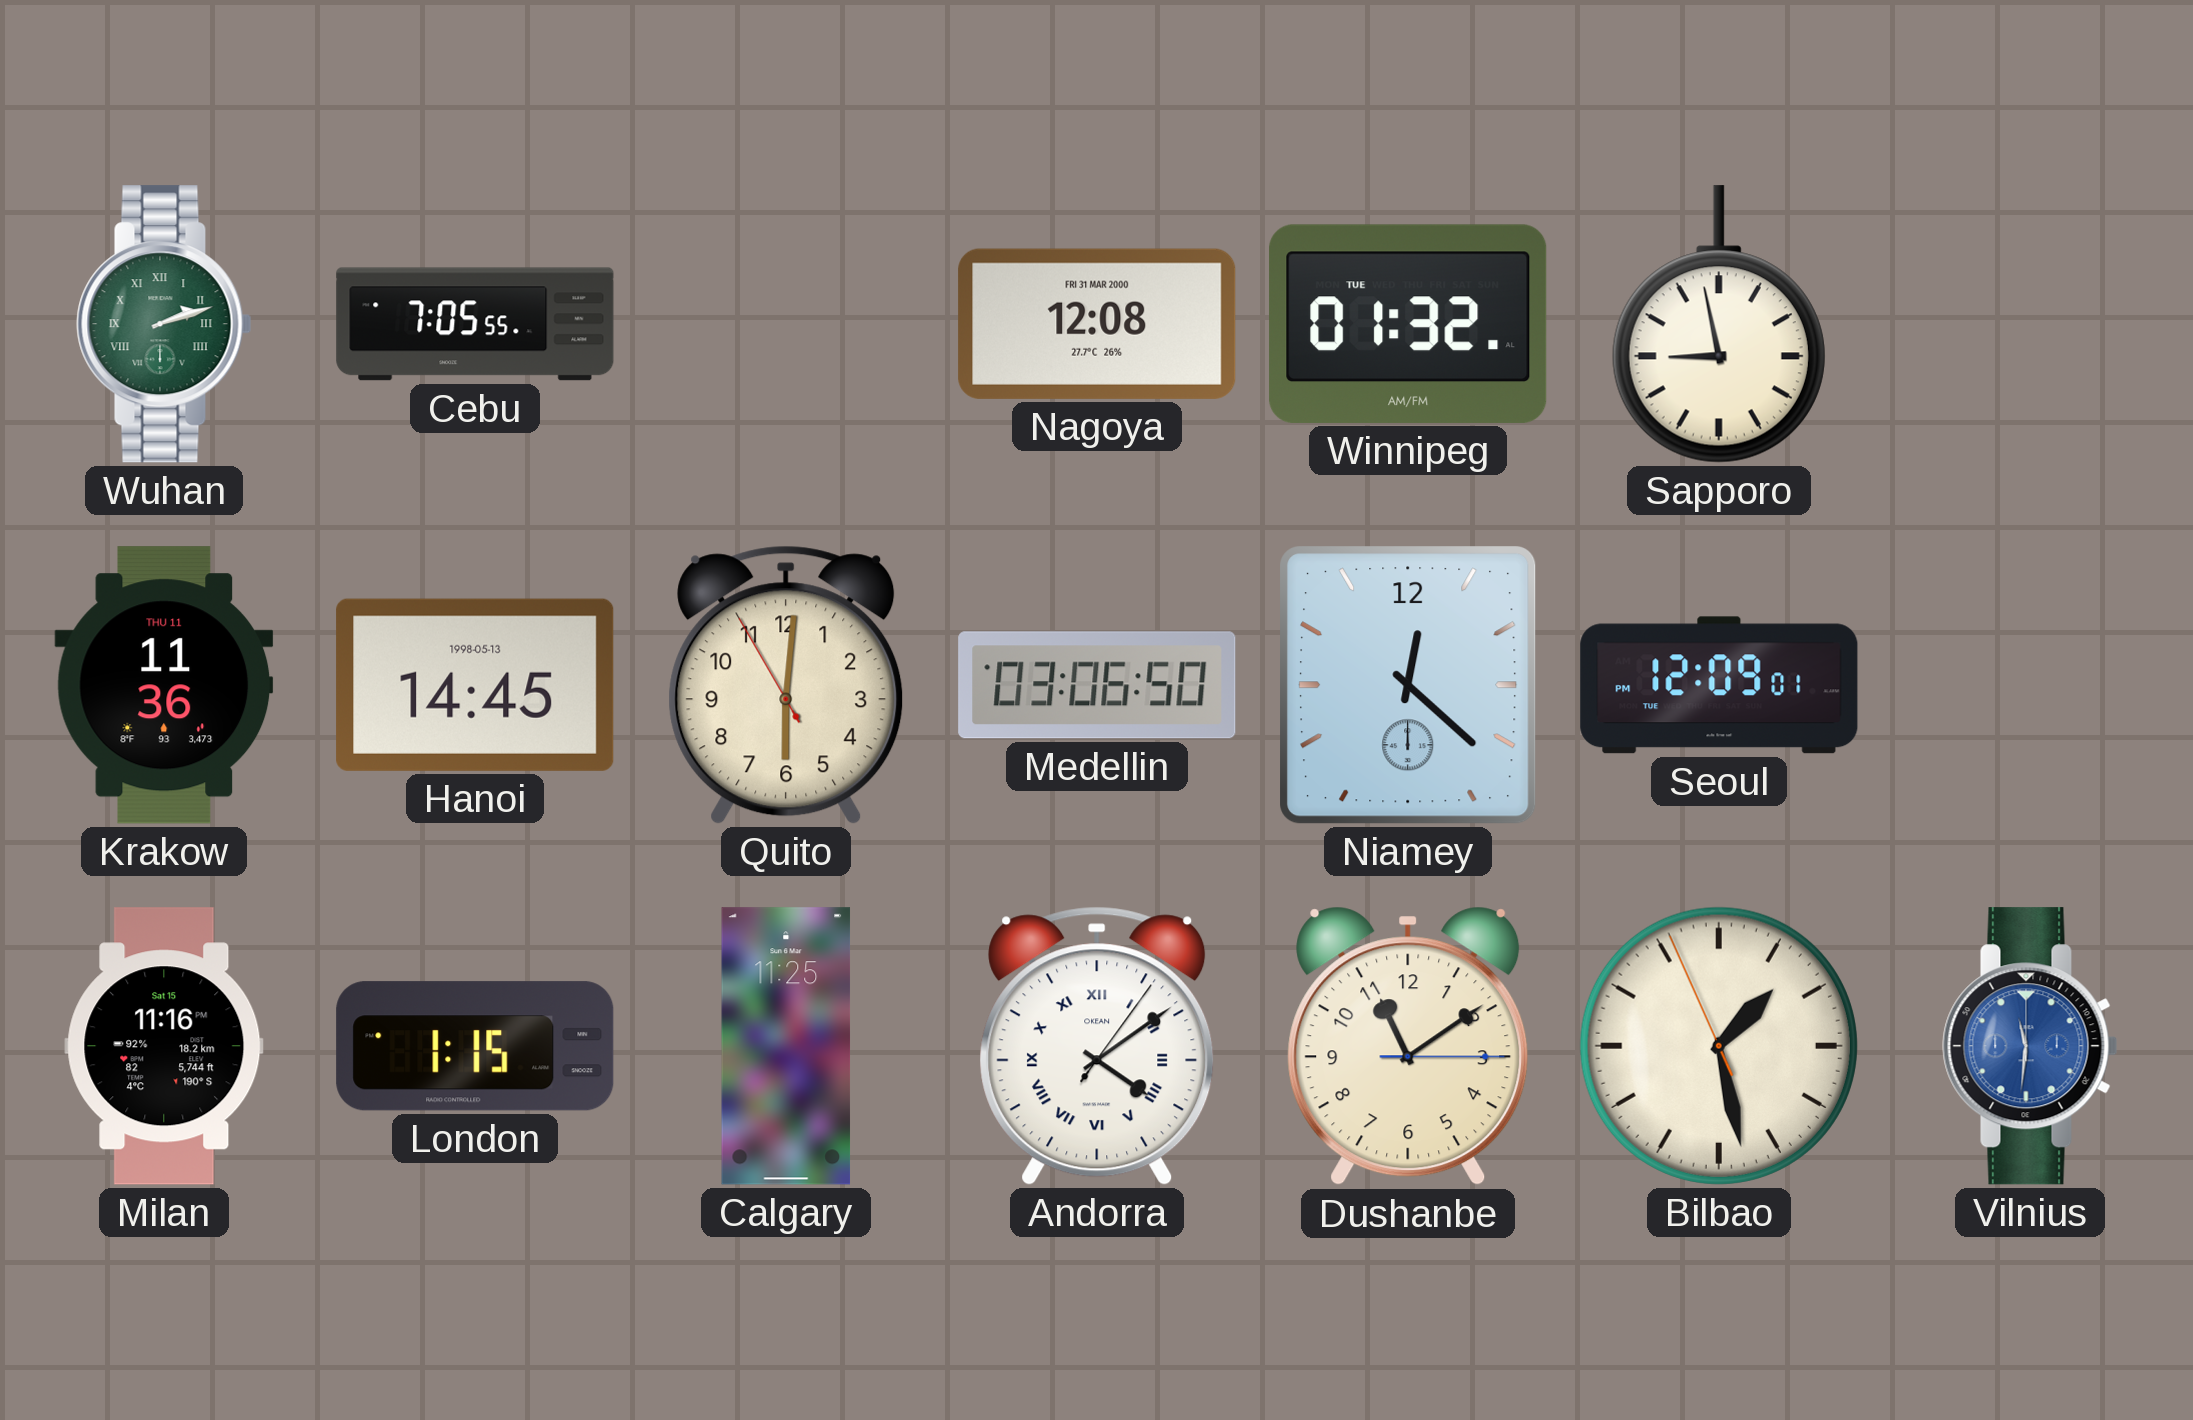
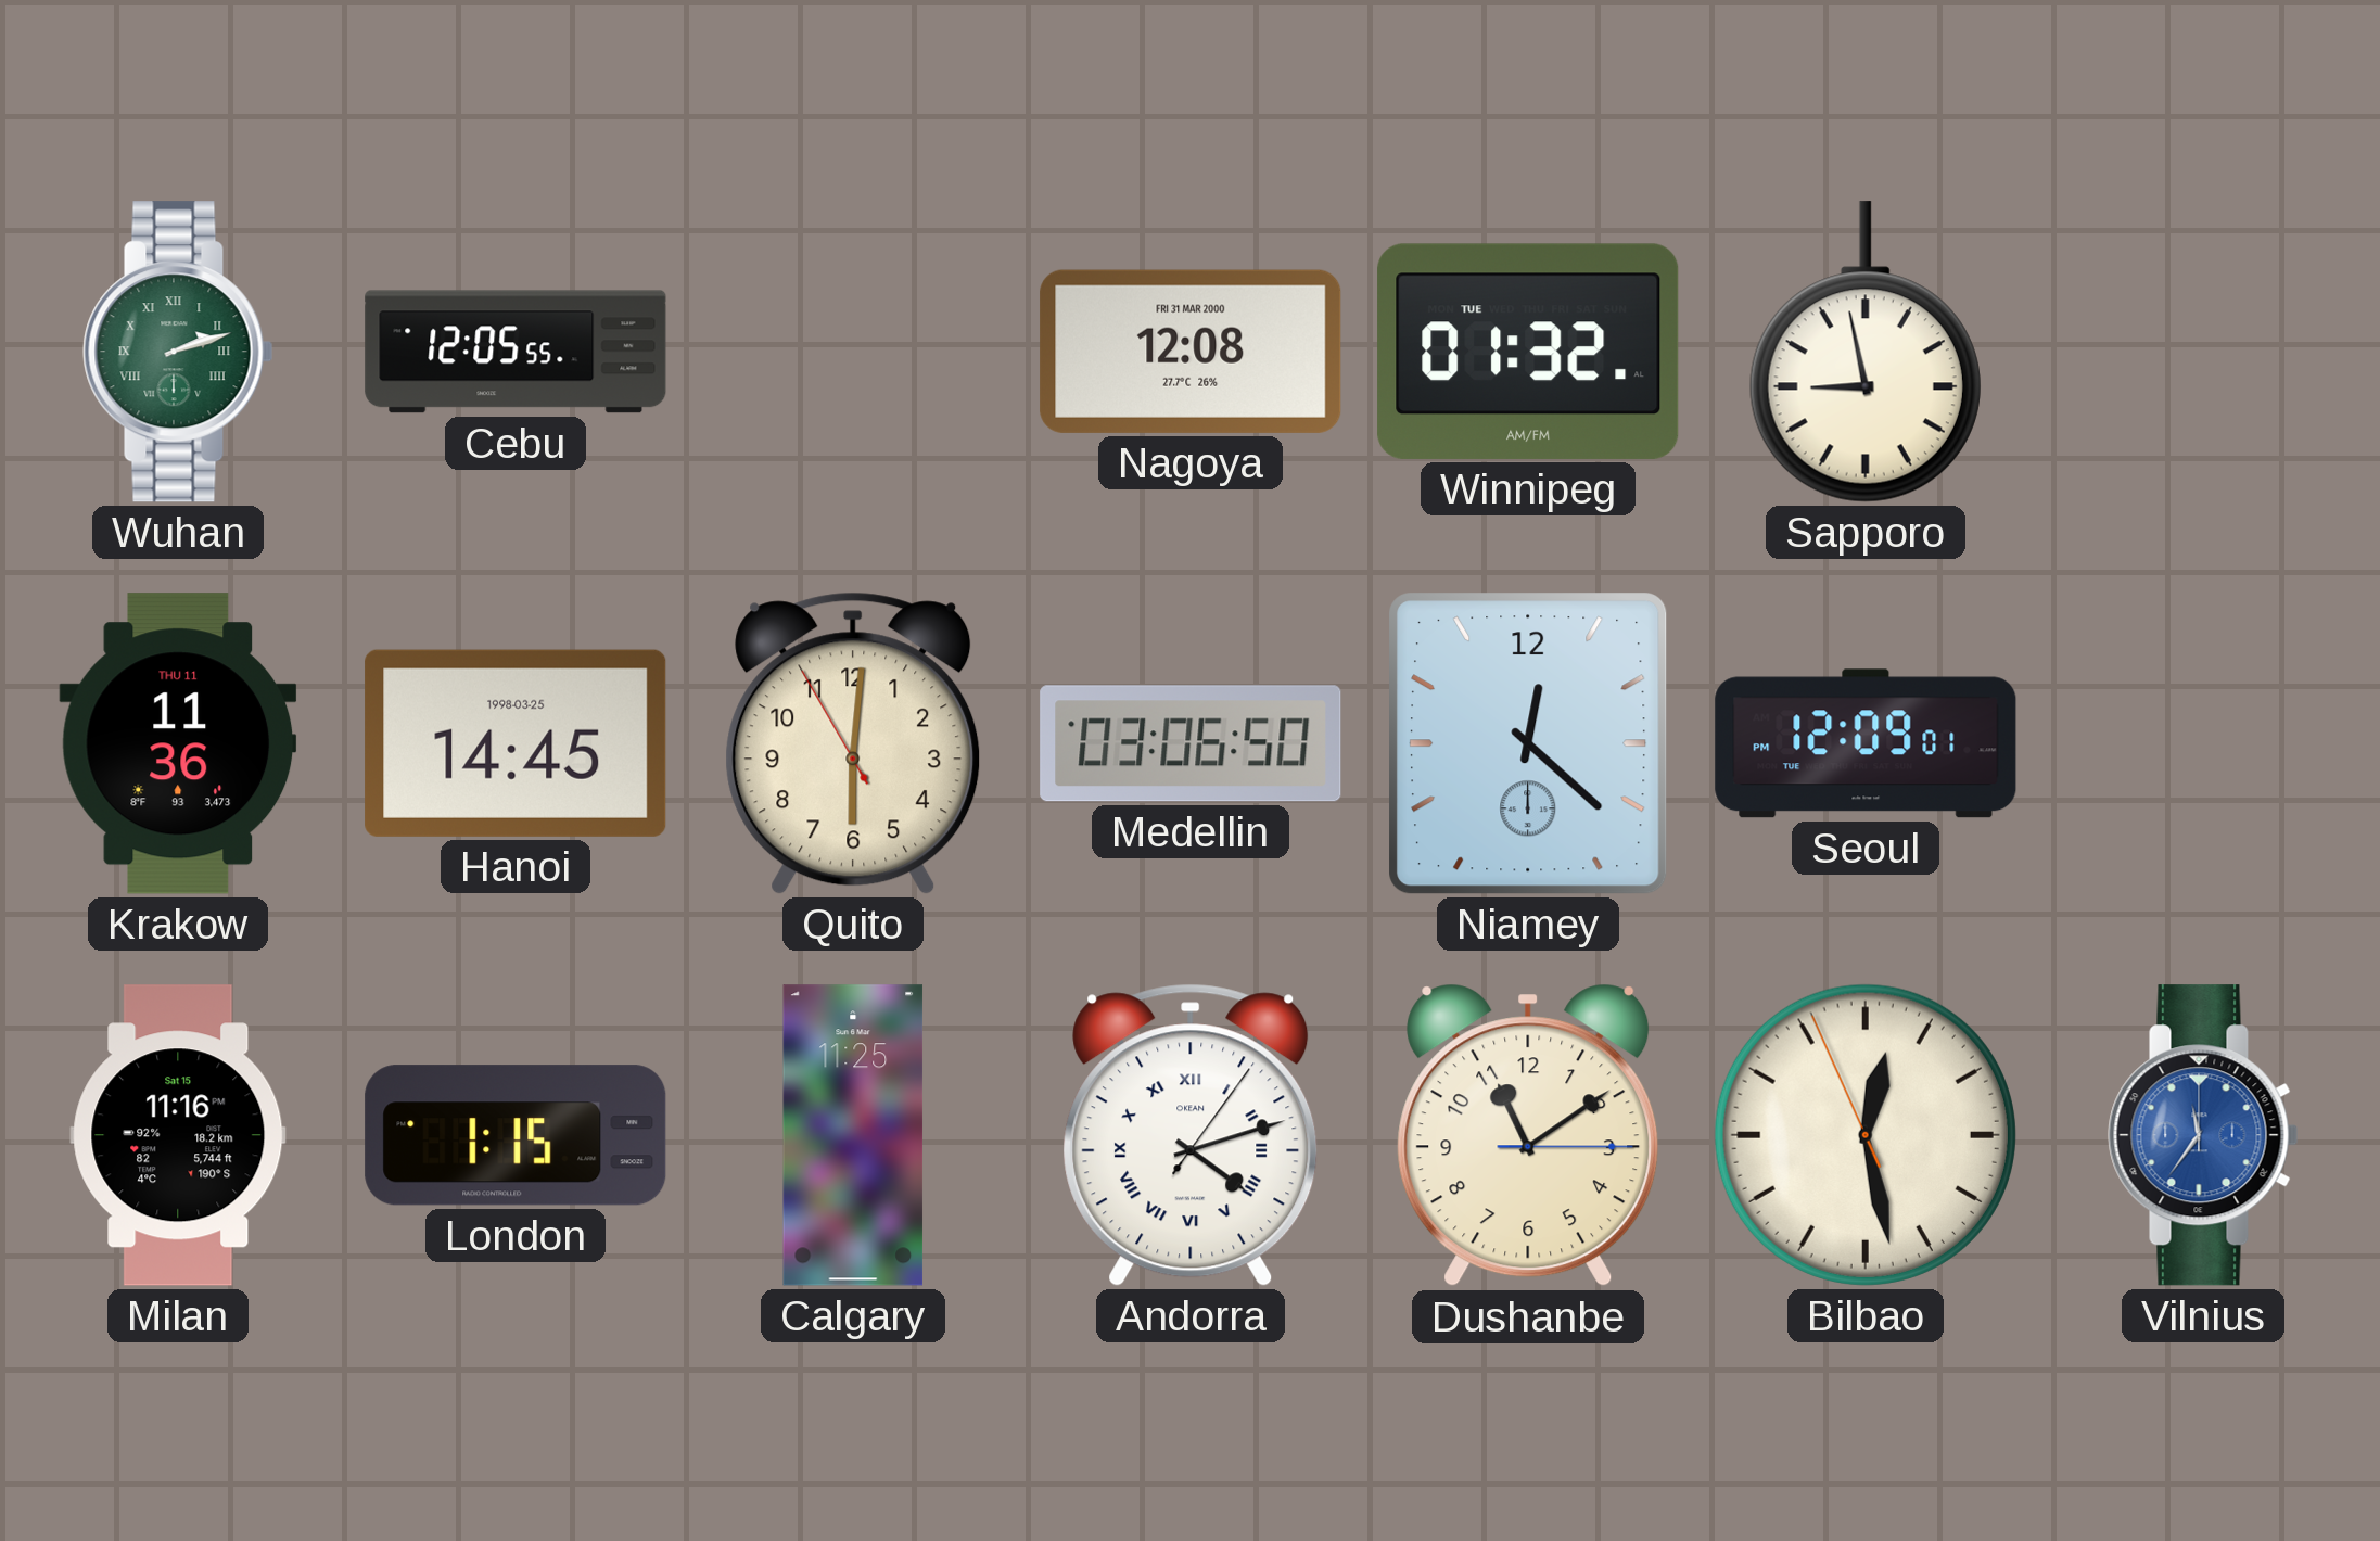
Cebu: 7:05 -> 12:05 (516, 352)
Hanoi date: 1998-05-13 -> 1998-03-25 (516, 743)
Andorra: 4:09 -> 4:12 (1191, 1135)
Bilbao: 1:27 -> 12:27 (1866, 1135)
Vilnius: 11:31 -> 11:36 (2203, 1135)
